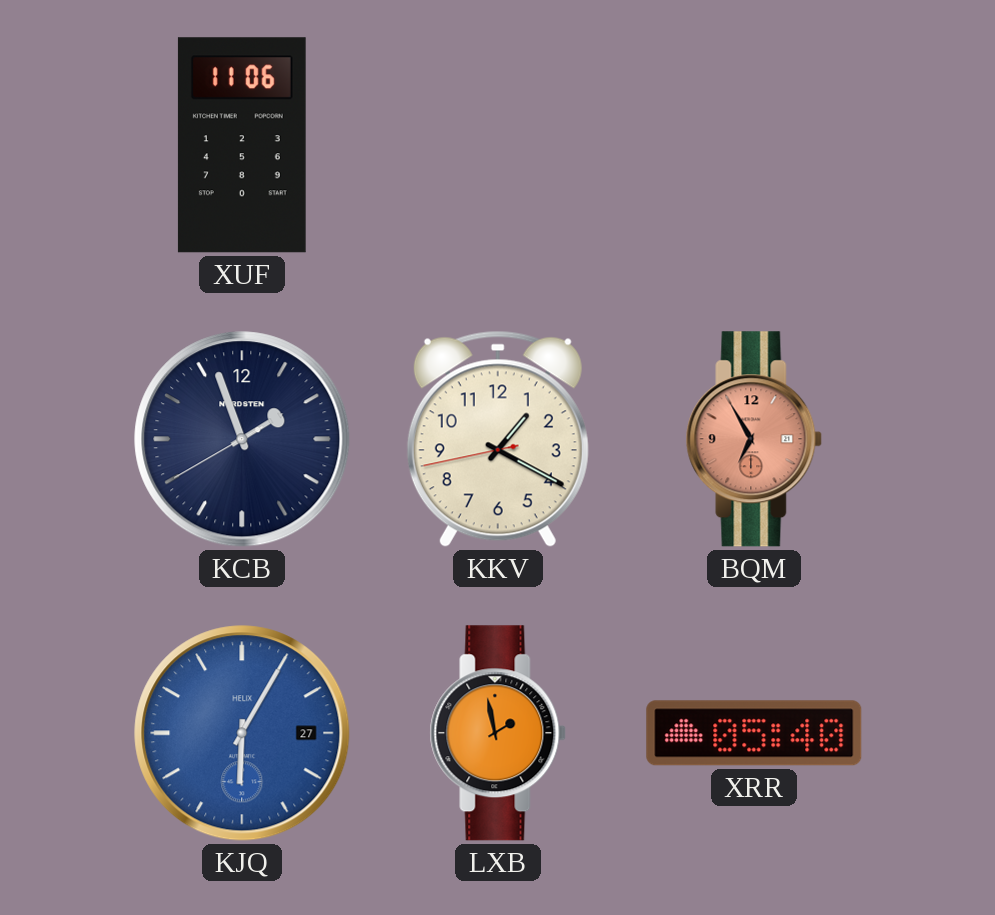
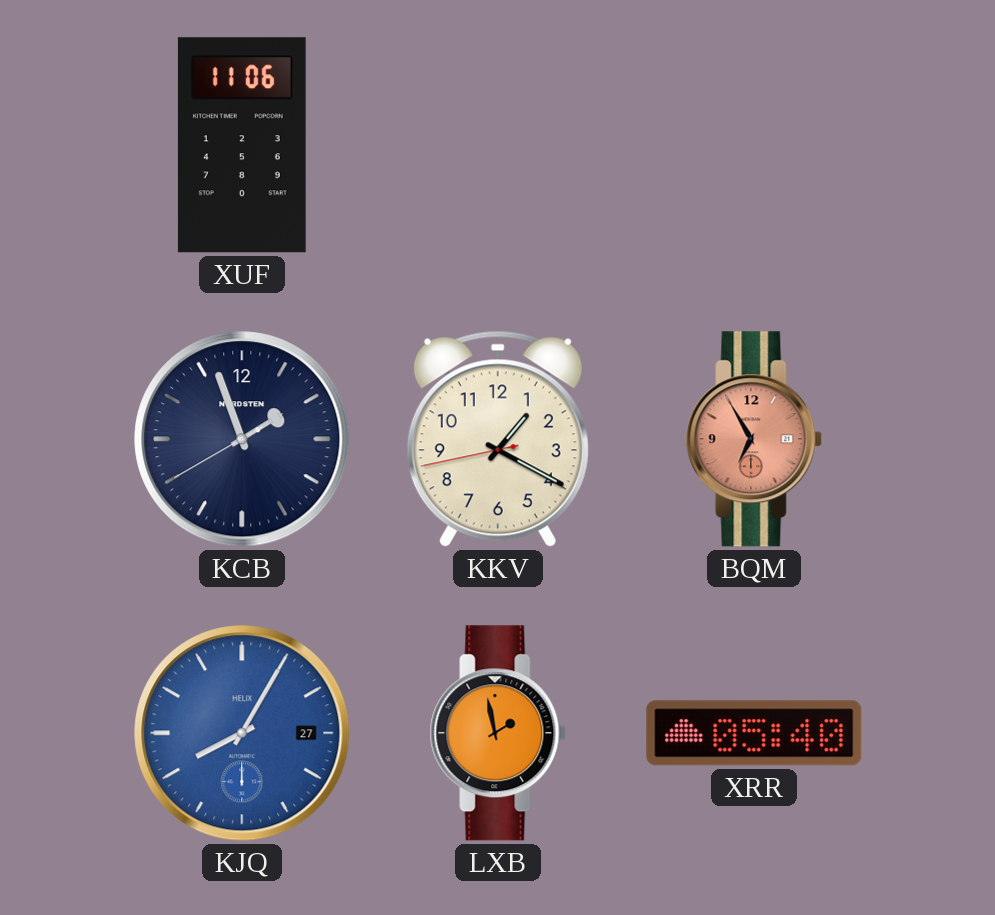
KJQ: 6:05 -> 8:05 (242, 733)
